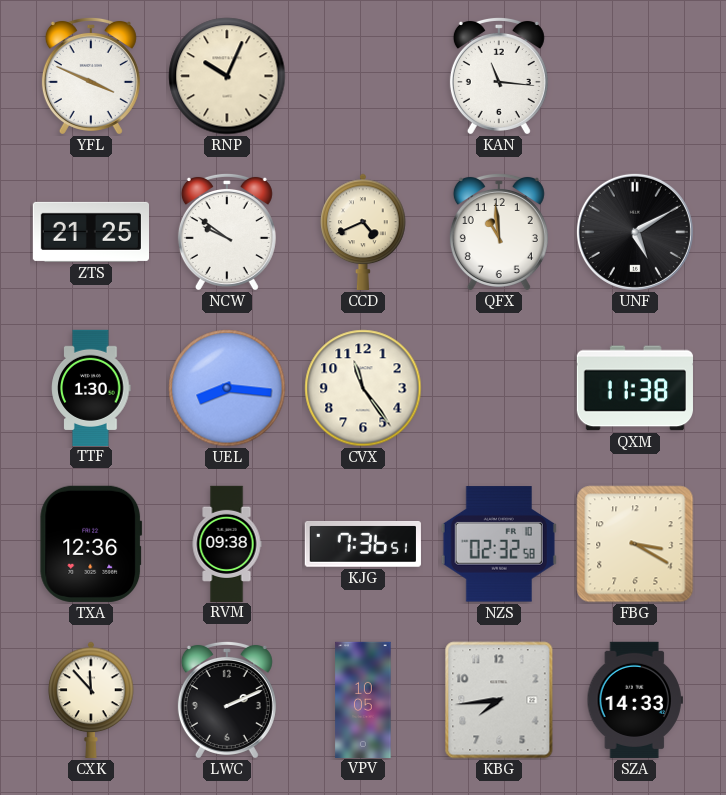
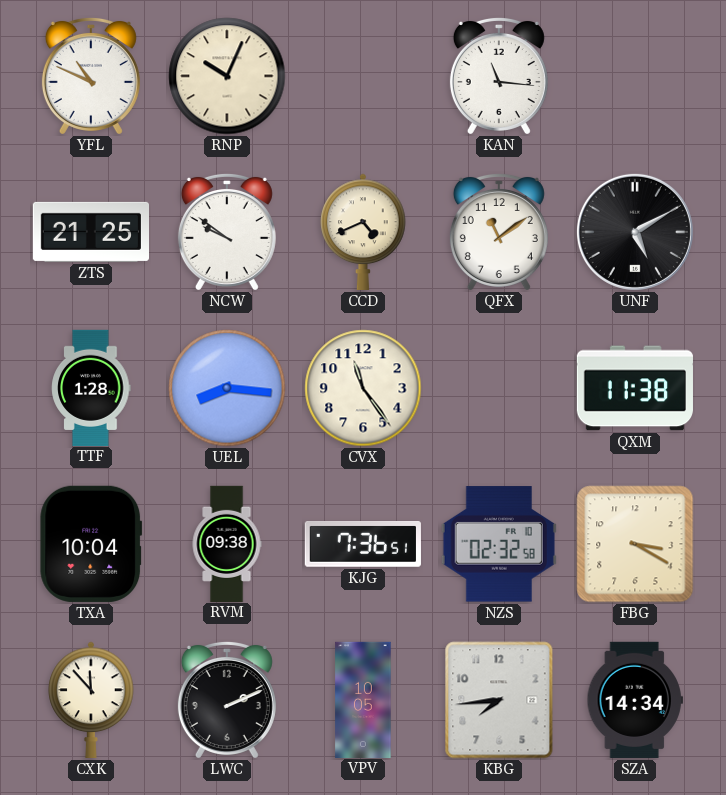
YFL: 3:49 -> 10:49 (91, 75)
QFX: 10:59 -> 11:09 (499, 231)
TTF: 1:30 -> 1:28 (91, 387)
TXA: 12:36 -> 10:04 (91, 544)
SZA: 14:33 -> 14:34 (634, 700)
